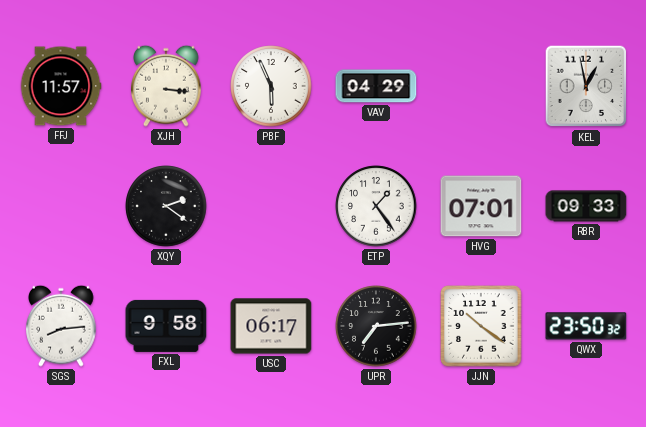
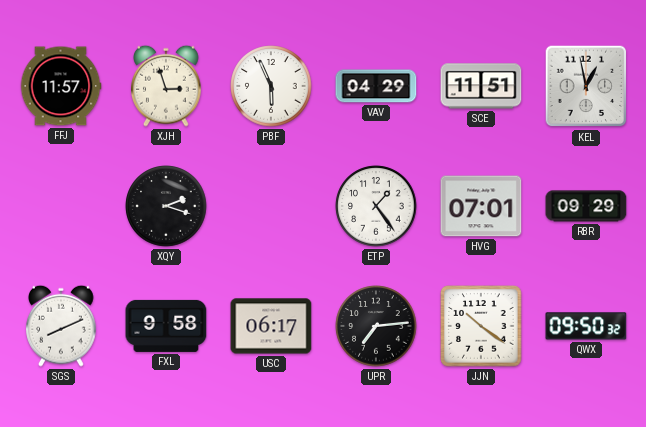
XJH: 3:16 -> 2:57 (167, 86)
SCE: none -> 11:51 (481, 86)
XQY: 2:21 -> 2:18 (166, 206)
RBR: 09:33 -> 09:29 (586, 206)
SGS: 8:14 -> 8:11 (62, 326)
QWX: 23:50 -> 09:50 (586, 326)
